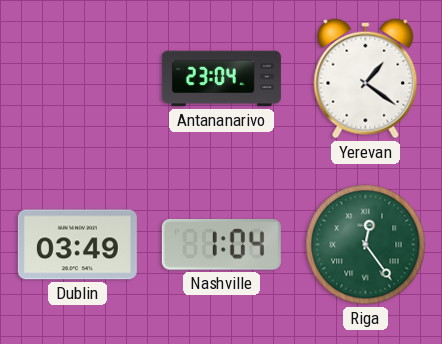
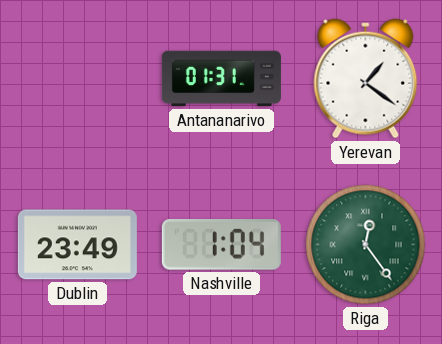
Antananarivo: 23:04 -> 01:31 (221, 79)
Dublin: 03:49 -> 23:49 (77, 245)
